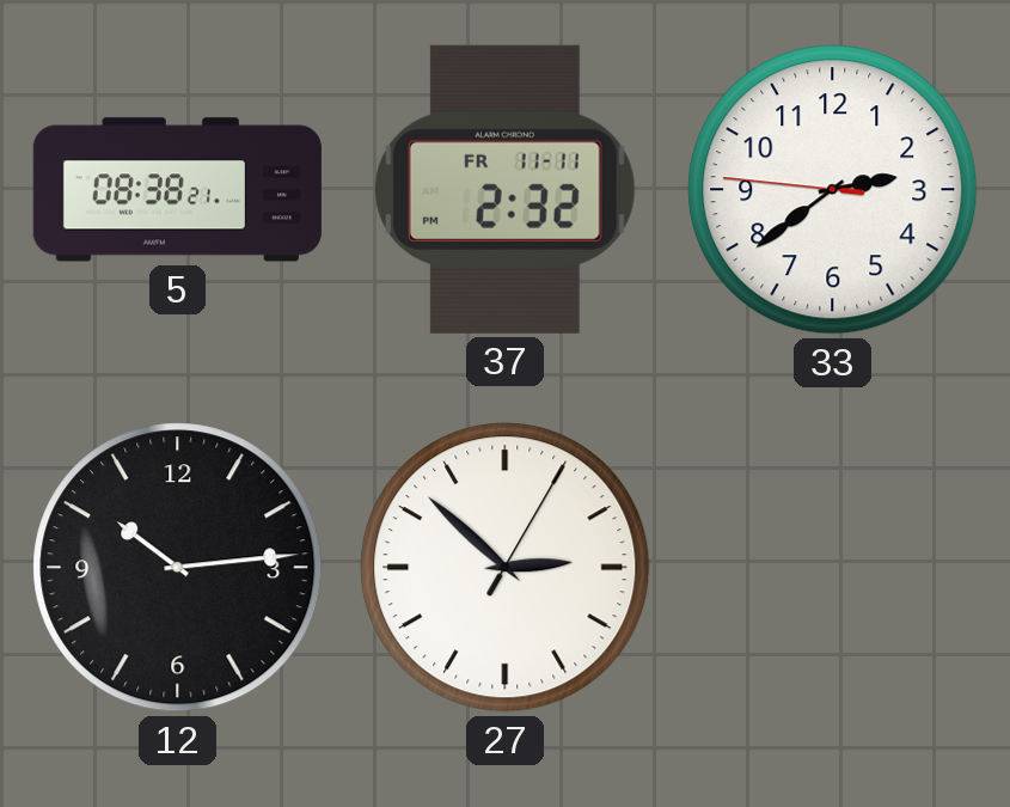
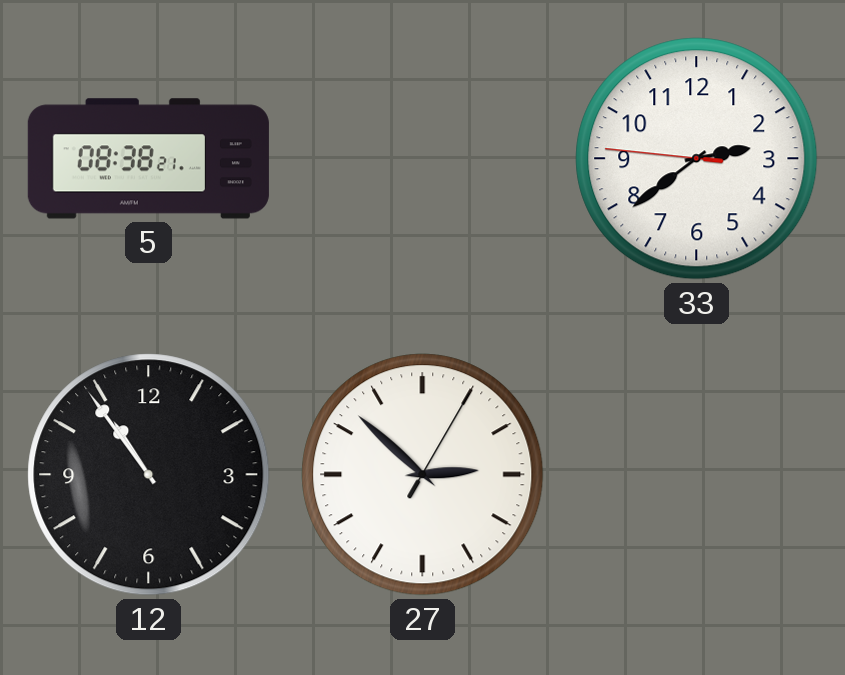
37: 2:32 -> none (506, 189)
12: 10:14 -> 10:54 (149, 475)
